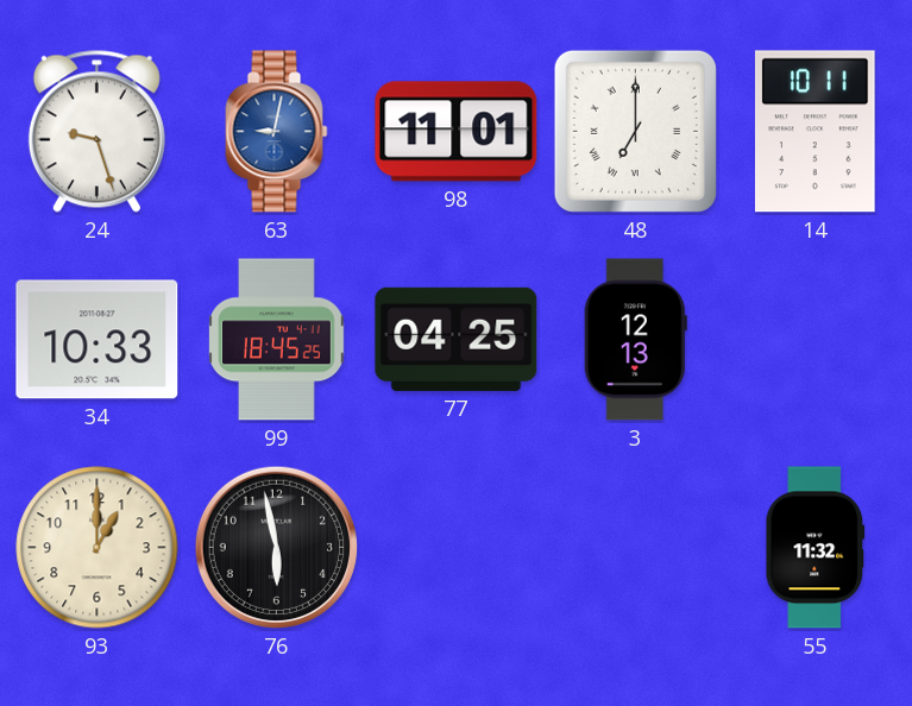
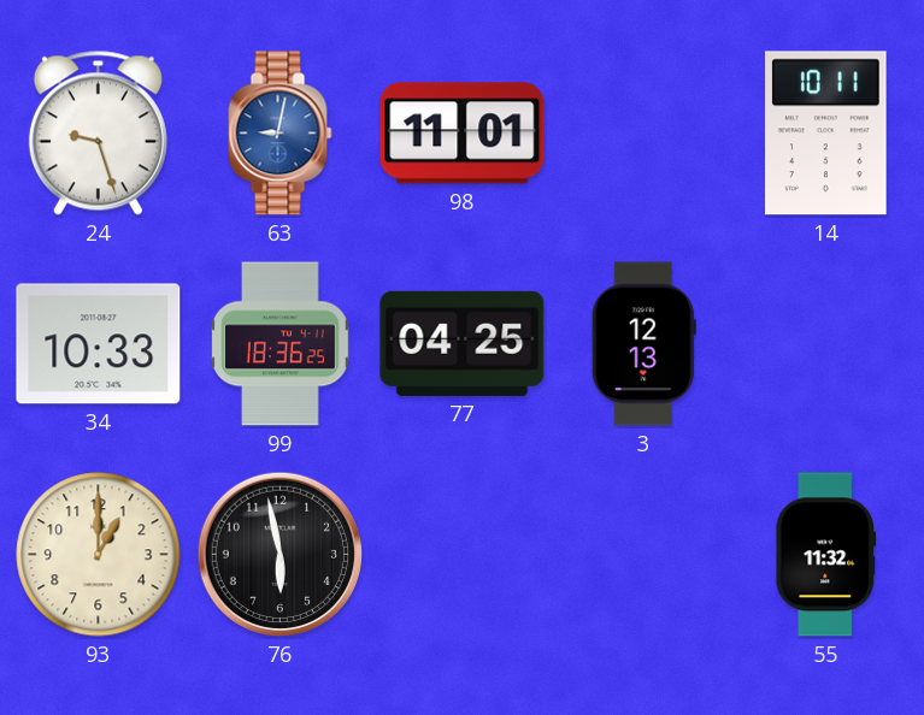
48: 7:00 -> none (635, 131)
99: 18:45 -> 18:36 (281, 344)
